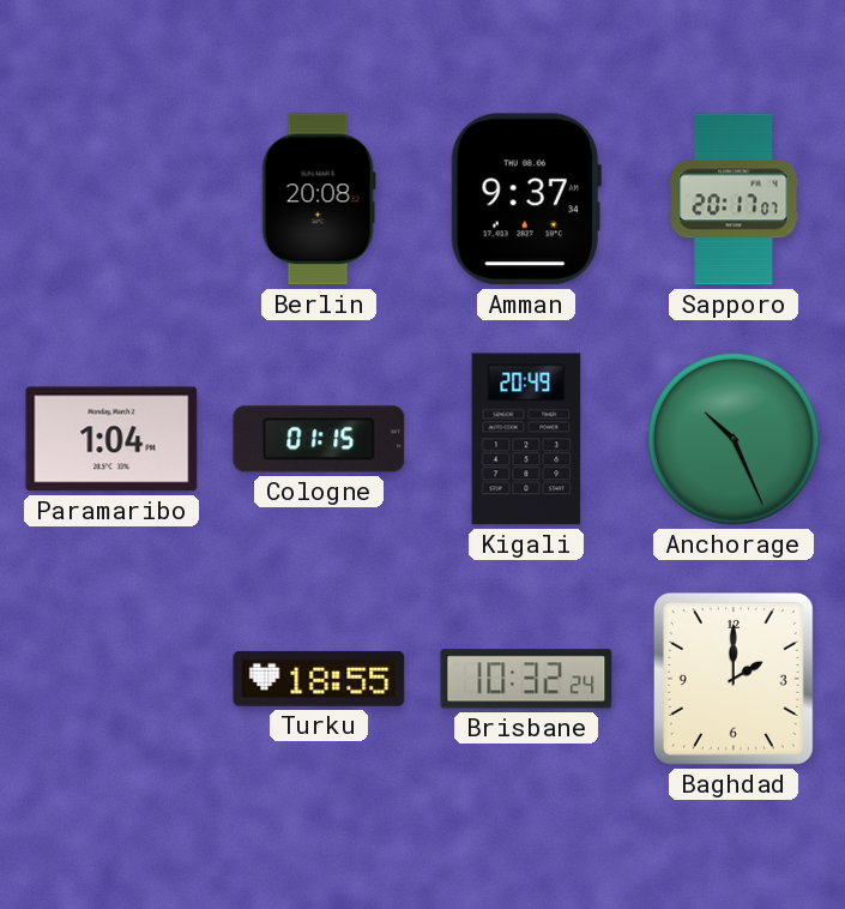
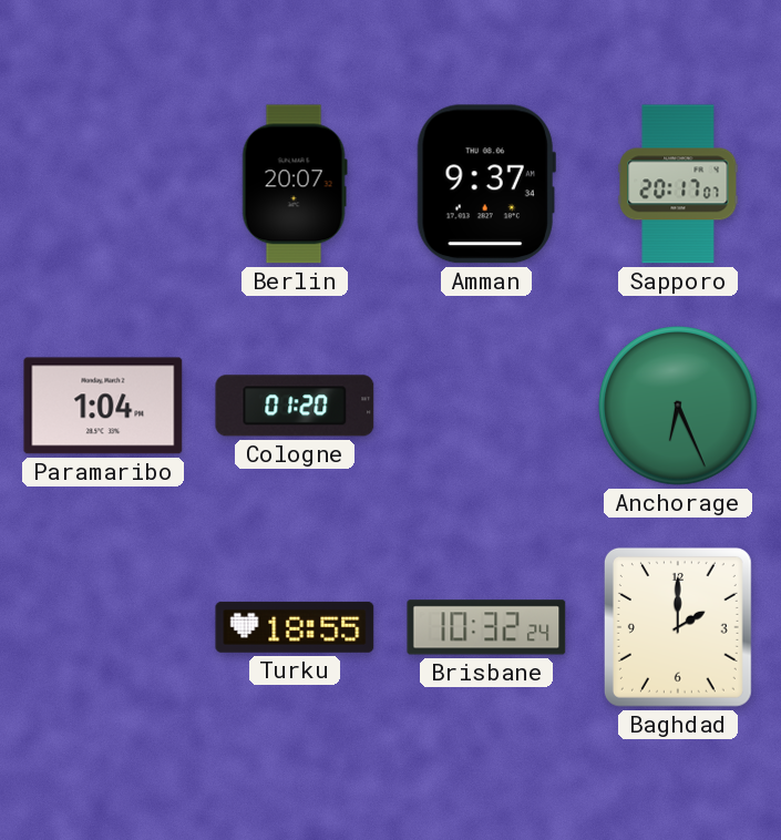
Berlin: 20:08 -> 20:07 (295, 184)
Cologne: 01:15 -> 01:20 (295, 406)
Kigali: 20:49 -> none (526, 439)
Anchorage: 10:26 -> 6:26 (678, 406)
